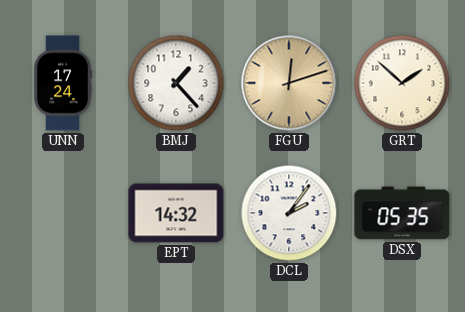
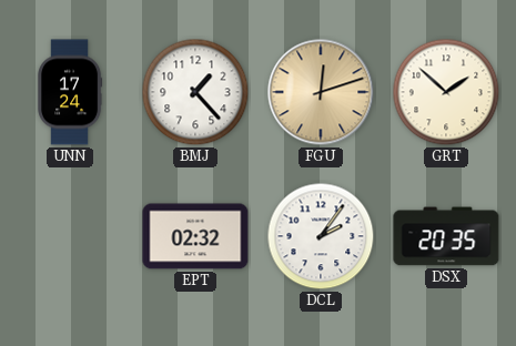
EPT: 14:32 -> 02:32 (195, 236)
DSX: 05:35 -> 20:35 (446, 236)
